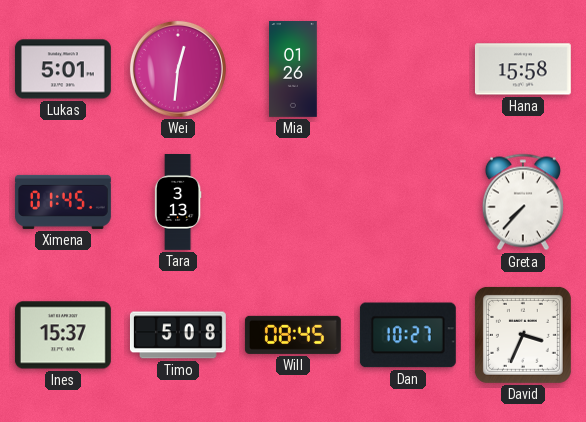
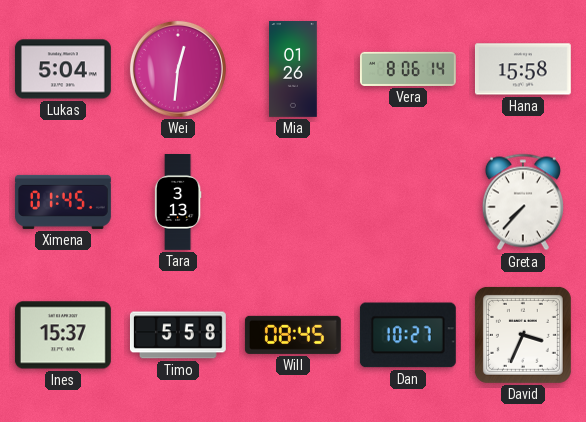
Lukas: 5:01 -> 5:04 (63, 69)
Vera: none -> 8:06 (408, 69)
Timo: 5:08 -> 5:58 (178, 335)
